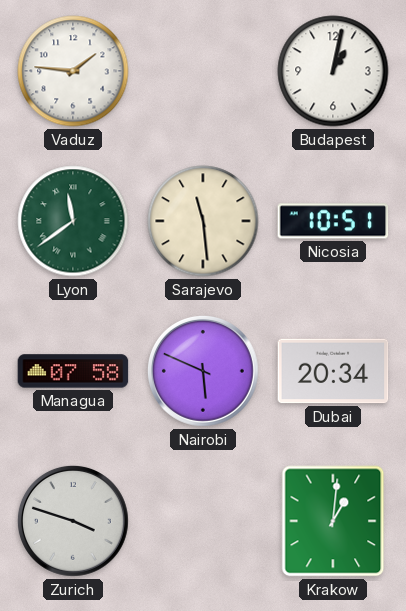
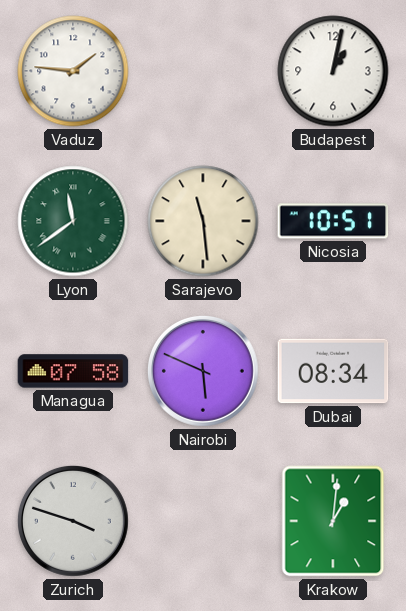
Dubai: 20:34 -> 08:34 (333, 371)
